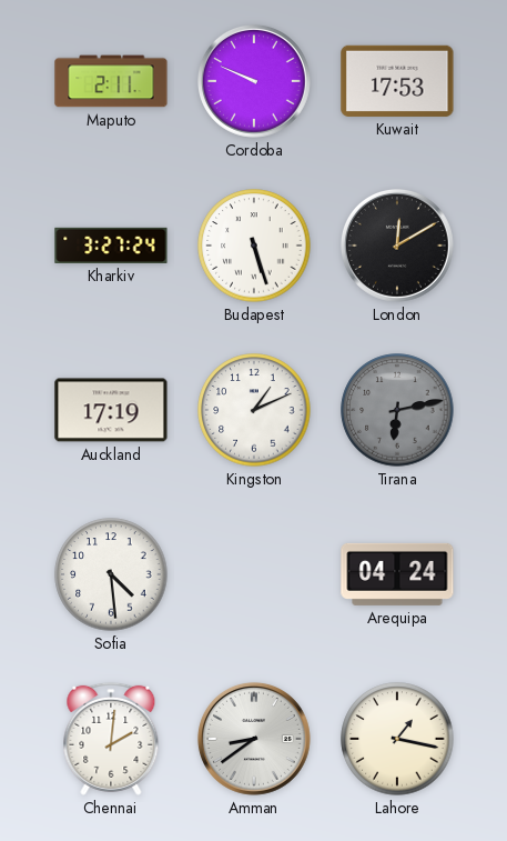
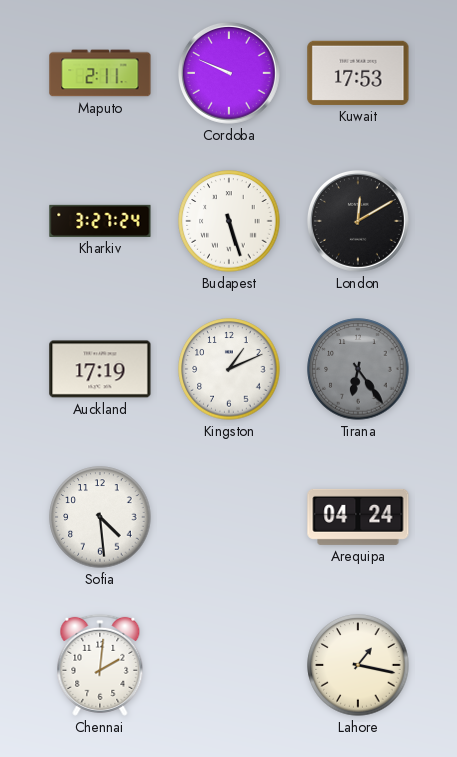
Tirana: 6:13 -> 6:24 (358, 369)
Amman: 8:39 -> none (254, 739)
